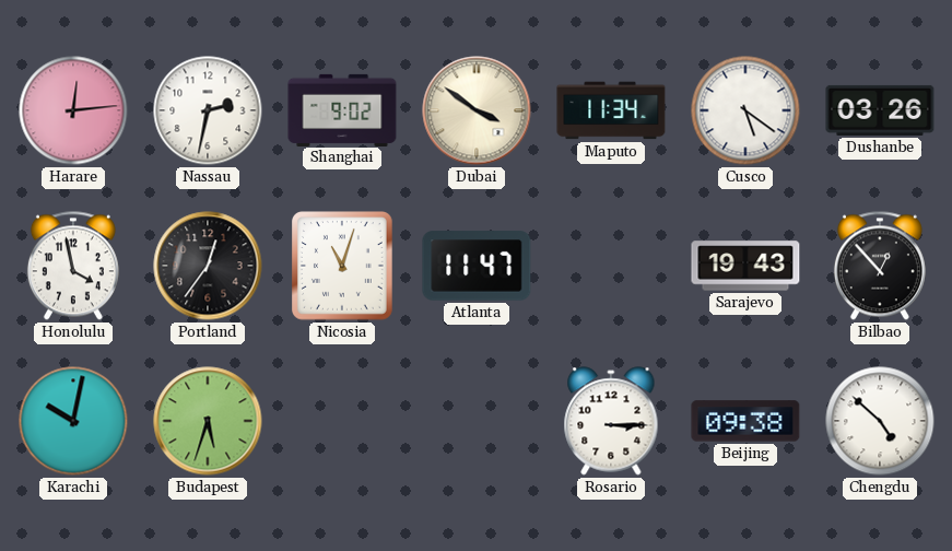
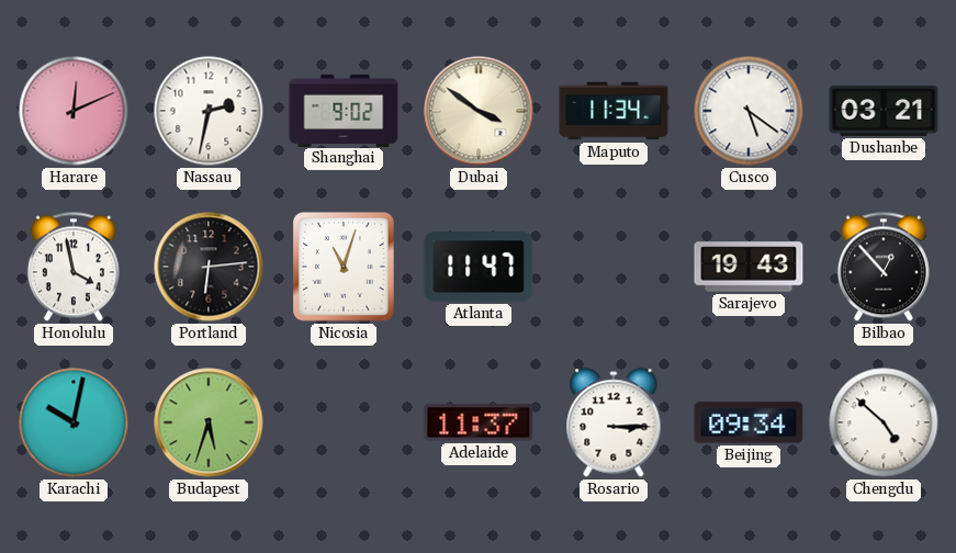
Harare: 12:14 -> 12:11 (74, 111)
Dushanbe: 03:26 -> 03:21 (884, 111)
Portland: 12:36 -> 6:14 (209, 267)
Adelaide: none -> 11:37 (479, 422)
Beijing: 09:38 -> 09:34 (749, 422)
